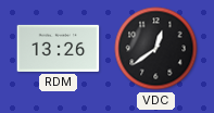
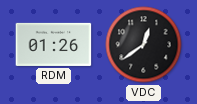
RDM: 13:26 -> 01:26 (54, 44)
